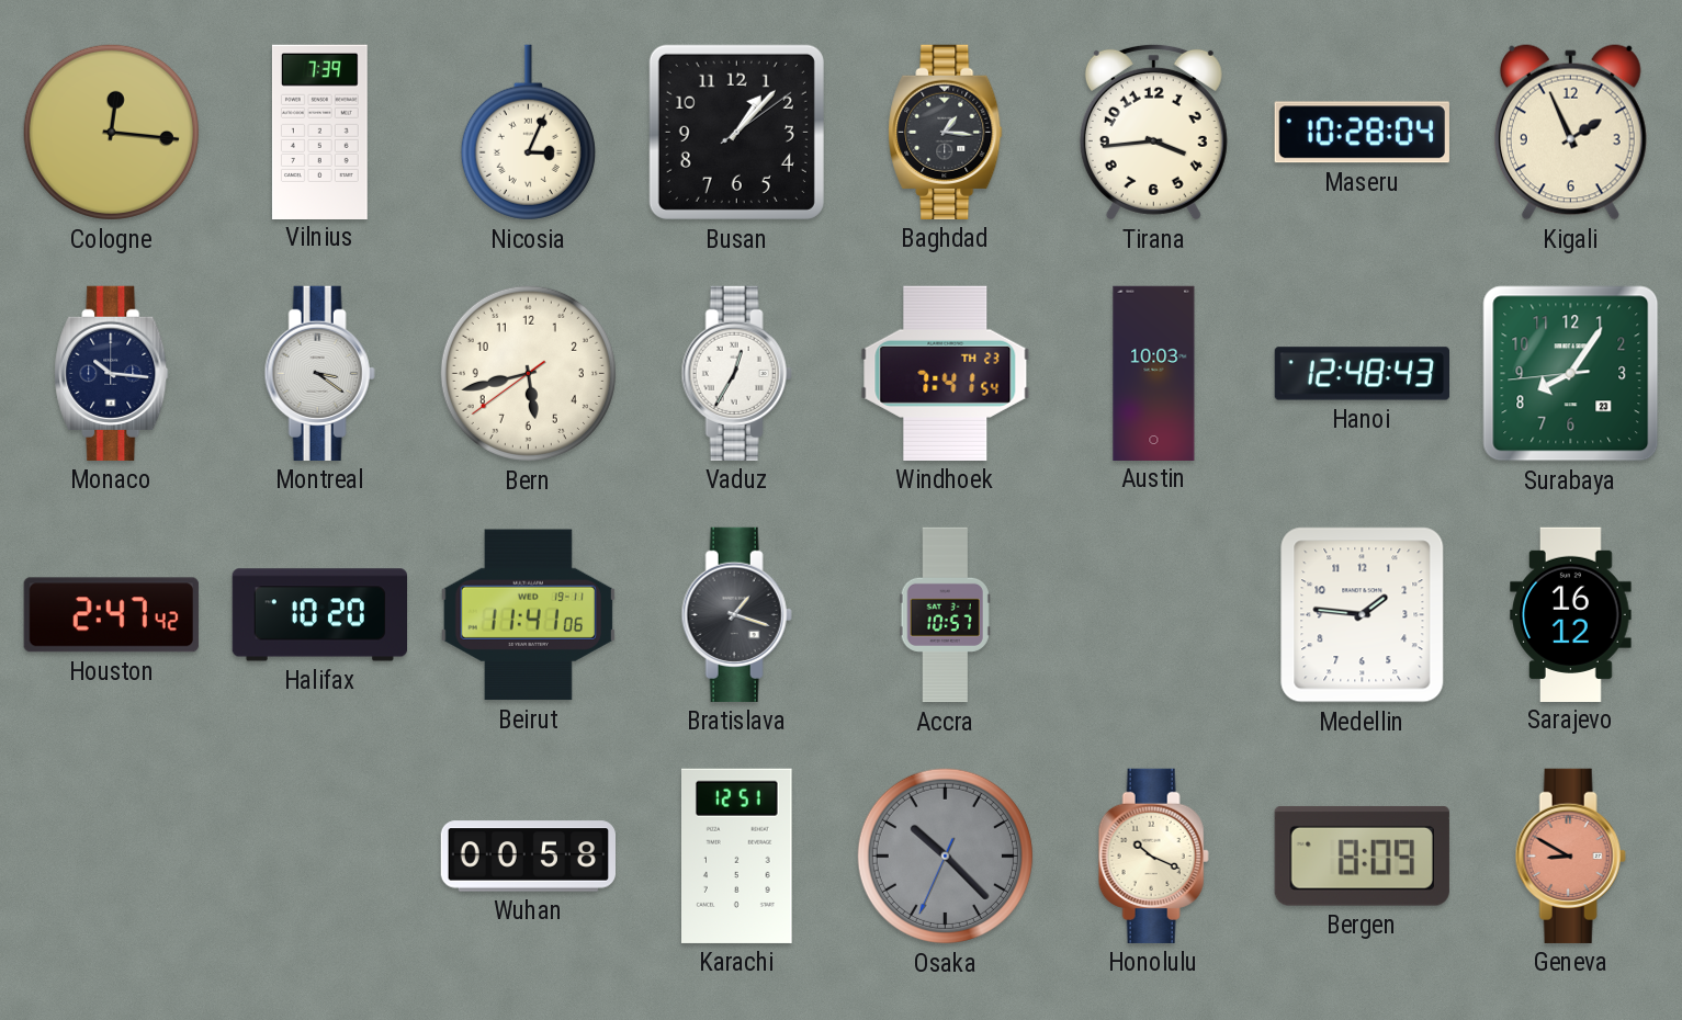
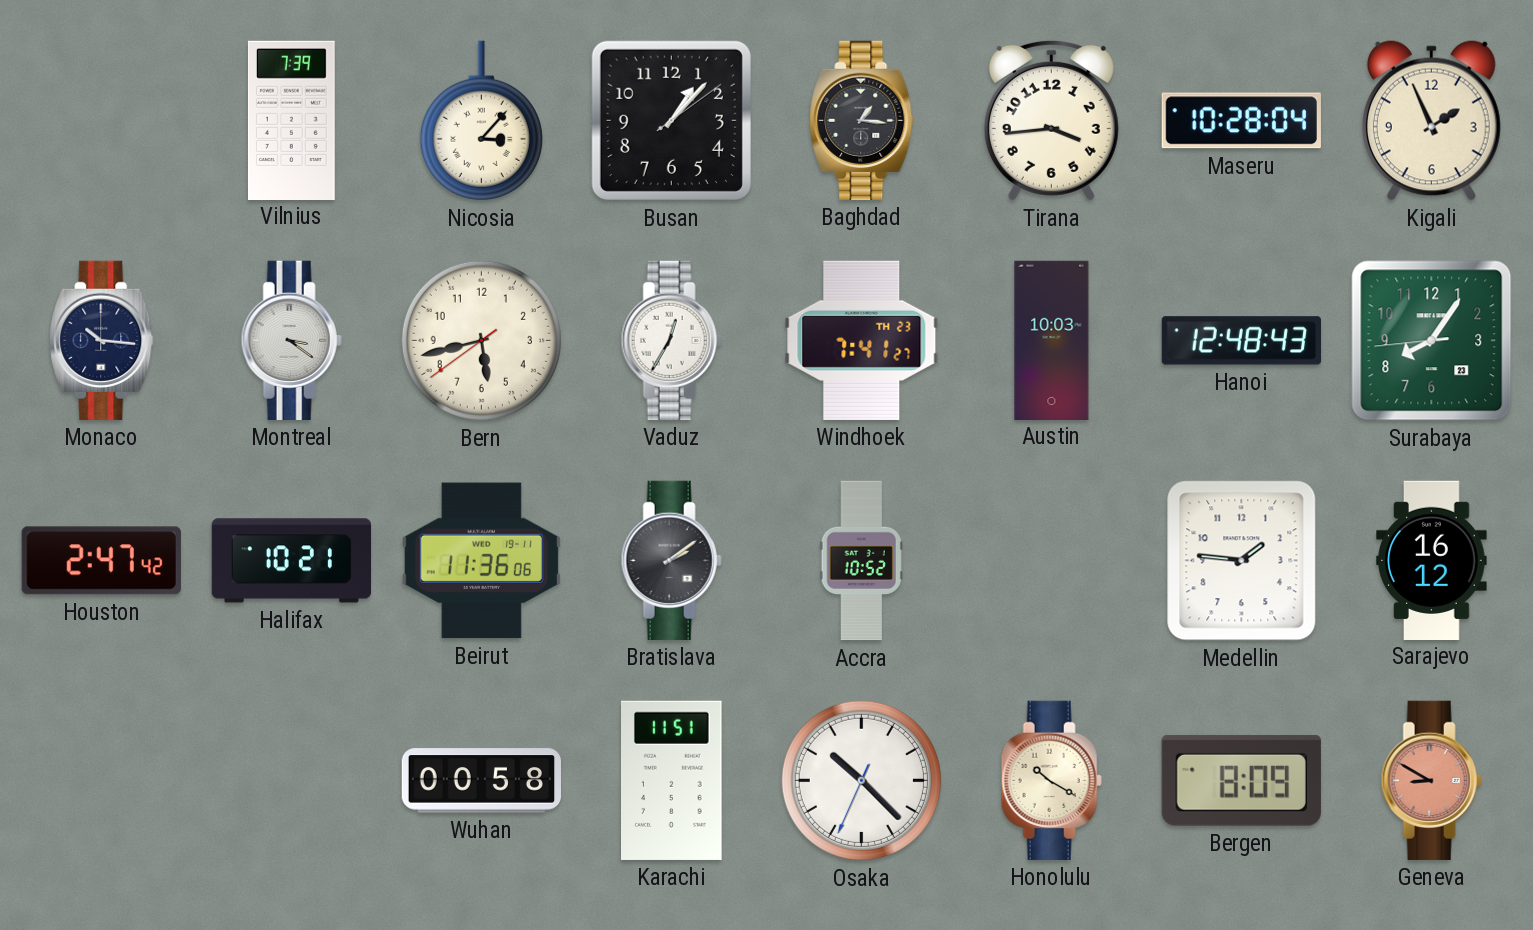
Cologne: 12:16 -> none (111, 132)
Nicosia: 3:04 -> 3:07 (481, 121)
Windhoek: 7:41:54 -> 7:41:27 (862, 340)
Halifax: 10:20 -> 10:21 (291, 561)
Beirut: 11:41 -> 11:36 (481, 561)
Bratislava: 1:18 -> 2:09 (671, 560)
Accra: 10:57 -> 10:52 (861, 561)
Karachi: 12:51 -> 11:51 (672, 780)
Osaka dial: grey -> white (861, 780)
Honolulu: 10:19 -> 10:20 (1051, 780)
